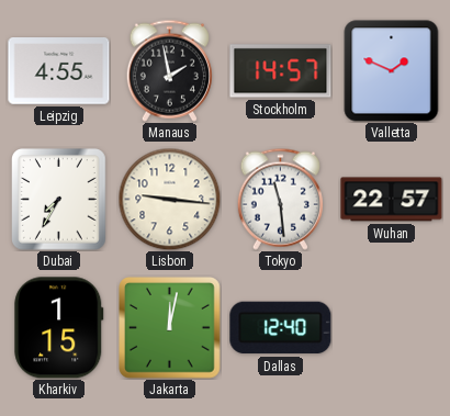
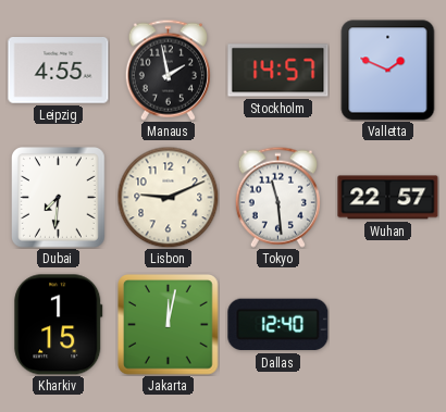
Dubai: 7:35 -> 7:31 (59, 198)
Lisbon: 9:16 -> 9:11 (168, 197)
